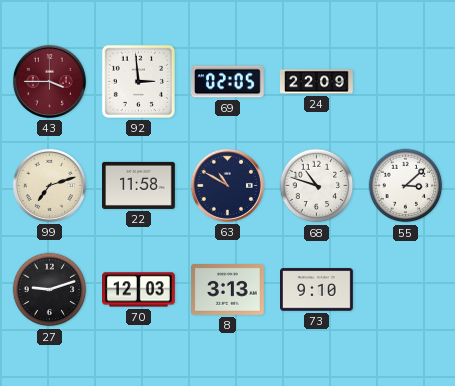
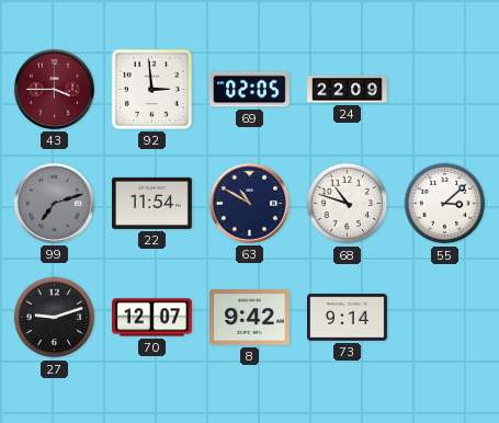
99 dial: cream -> grey (54, 203)
22: 11:58 -> 11:54 (152, 203)
70: 12:03 -> 12:07 (152, 318)
8: 3:13 -> 9:42 (250, 318)
73: 9:10 -> 9:14 (348, 318)
